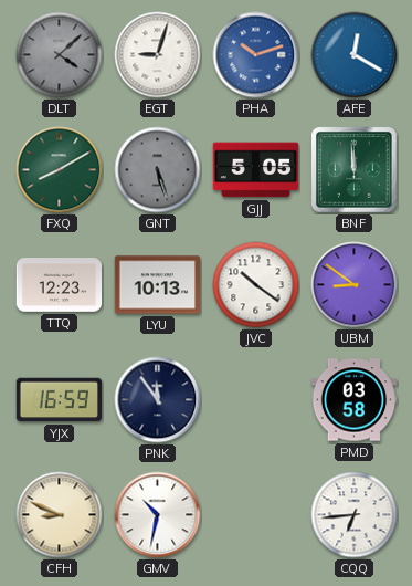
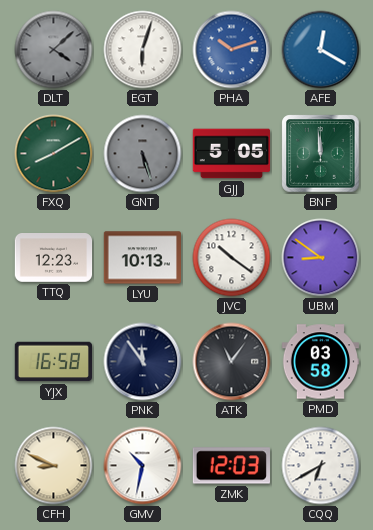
EGT: 9:03 -> 6:03 (143, 50)
YJX: 16:59 -> 16:58 (54, 362)
ATK: none -> 11:06 (232, 362)
ZMK: none -> 12:03 (231, 466)
CQQ: 6:44 -> 6:40 (321, 466)
